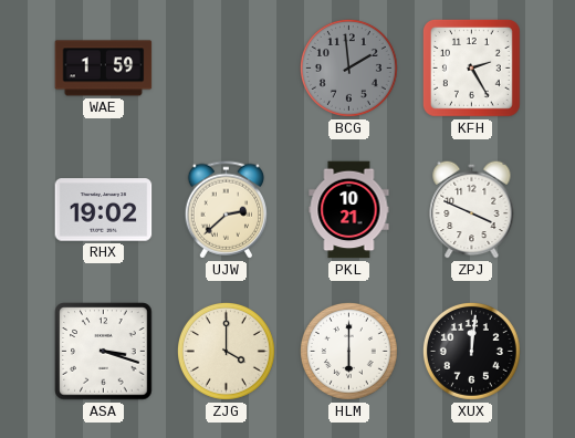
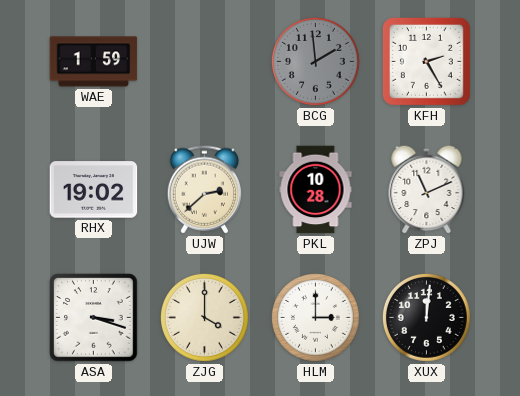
PKL: 10:21 -> 10:28 (316, 190)
ZPJ: 3:49 -> 11:11 (427, 189)
HLM: 6:00 -> 3:00 (315, 317)
